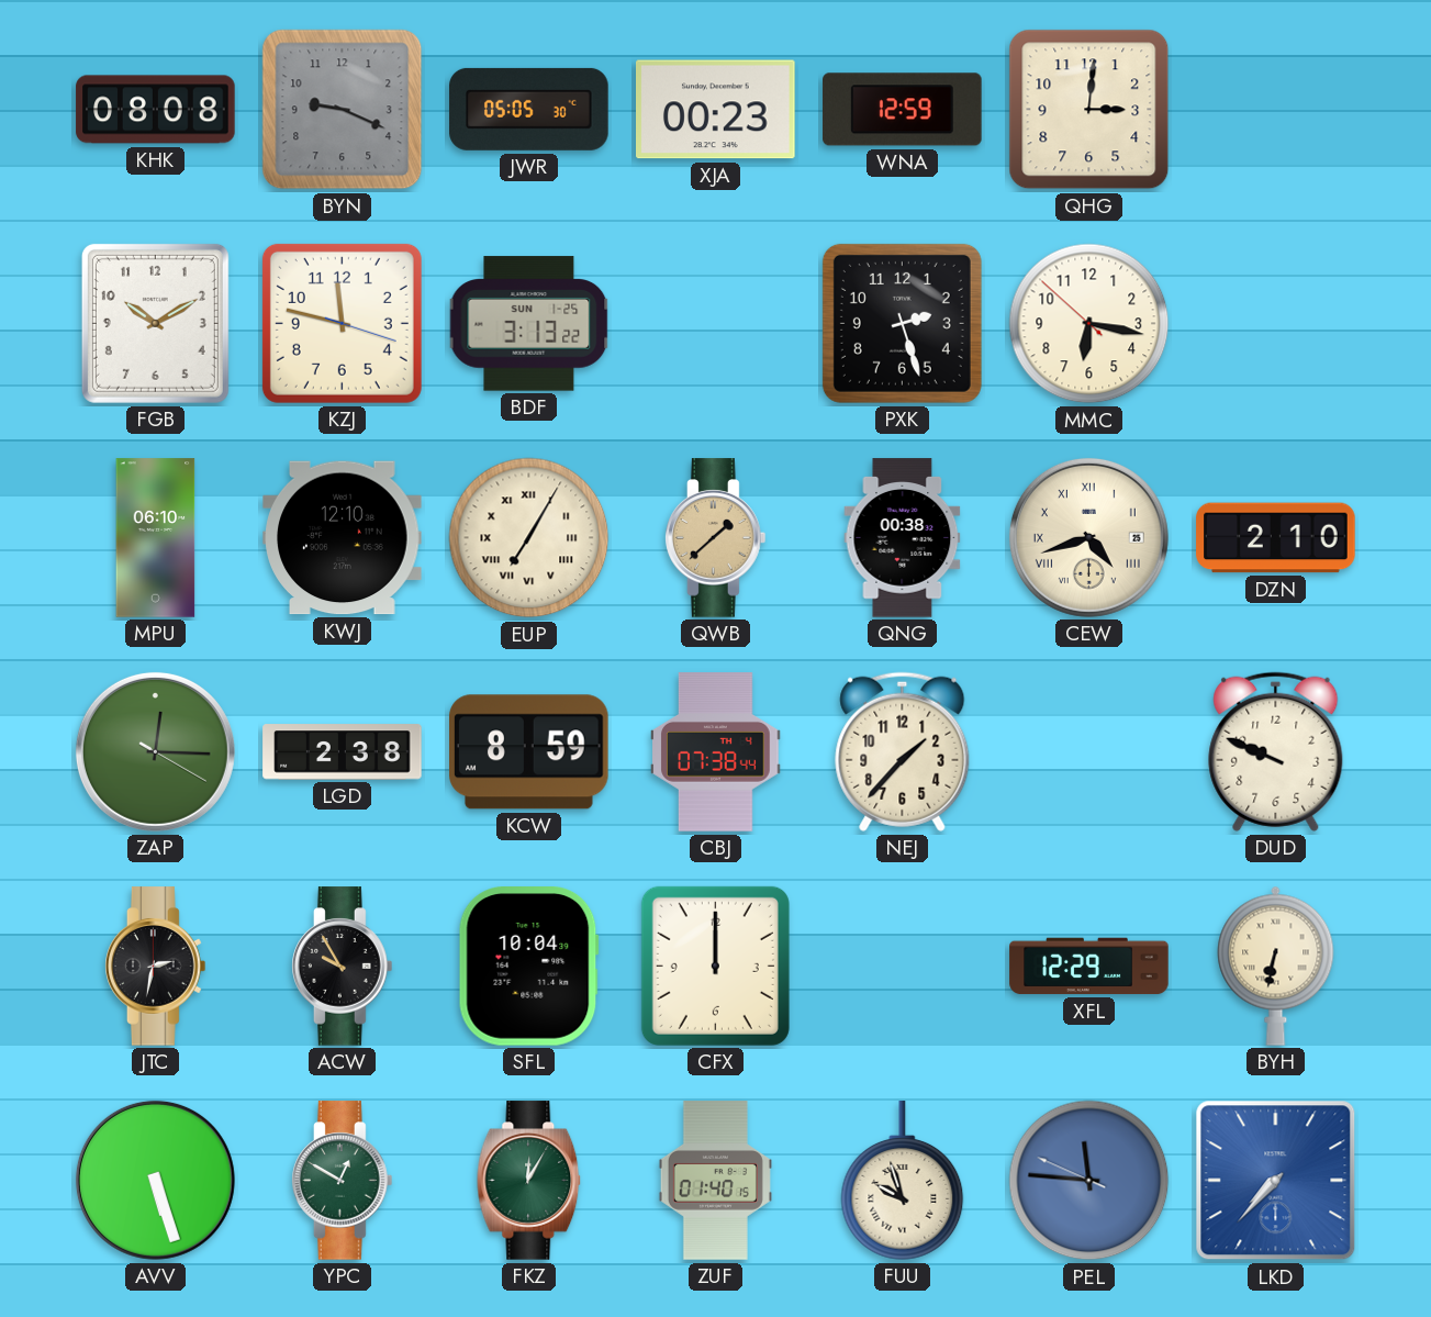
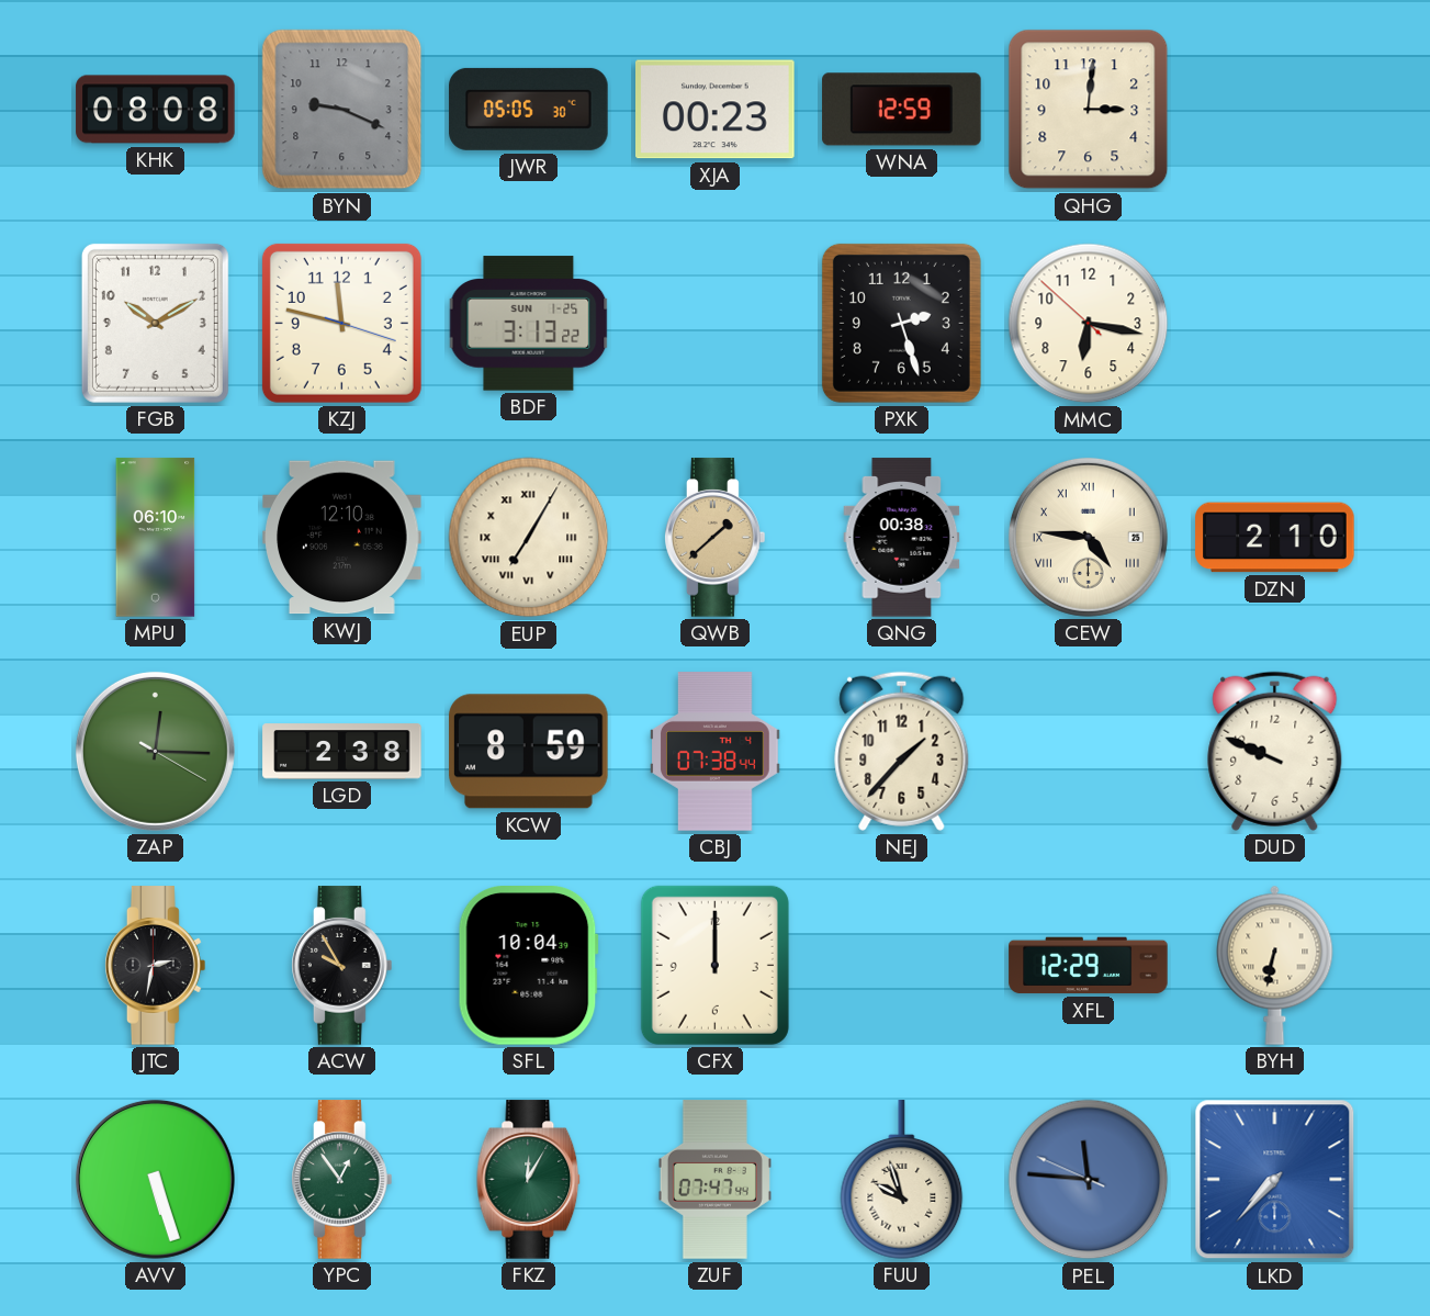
CEW: 4:42 -> 4:46 (1088, 537)
YPC: 12:50 -> 12:54 (342, 1180)
ZUF: 01:40 -> 07:47 (714, 1180)
